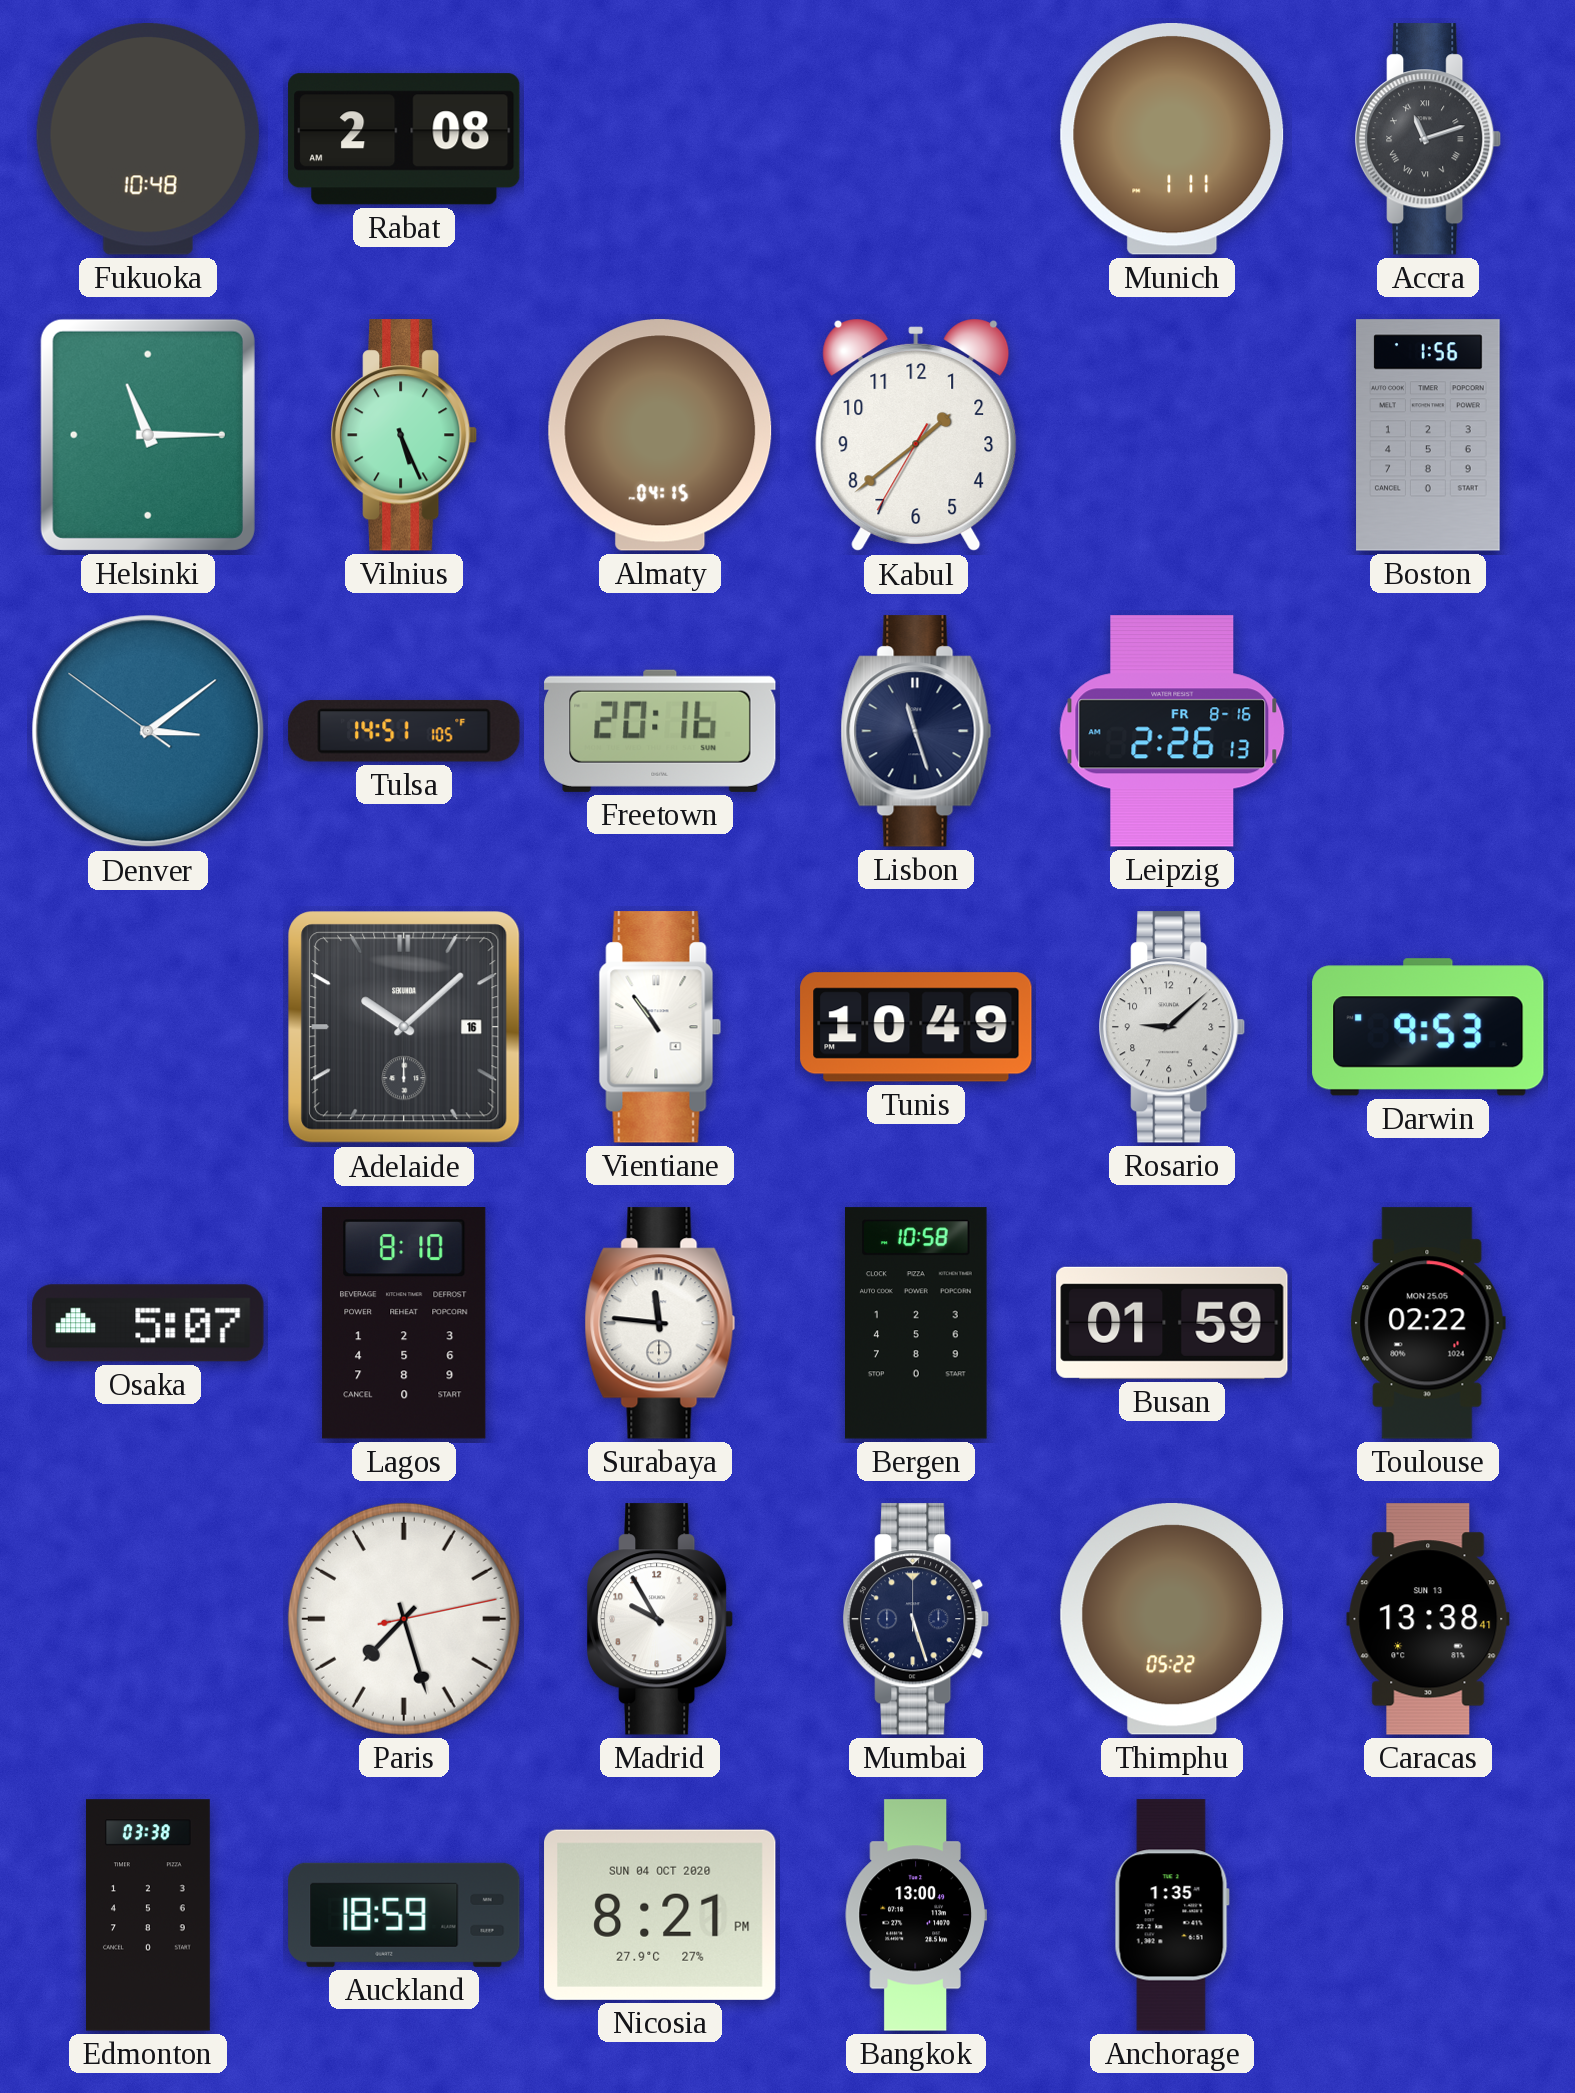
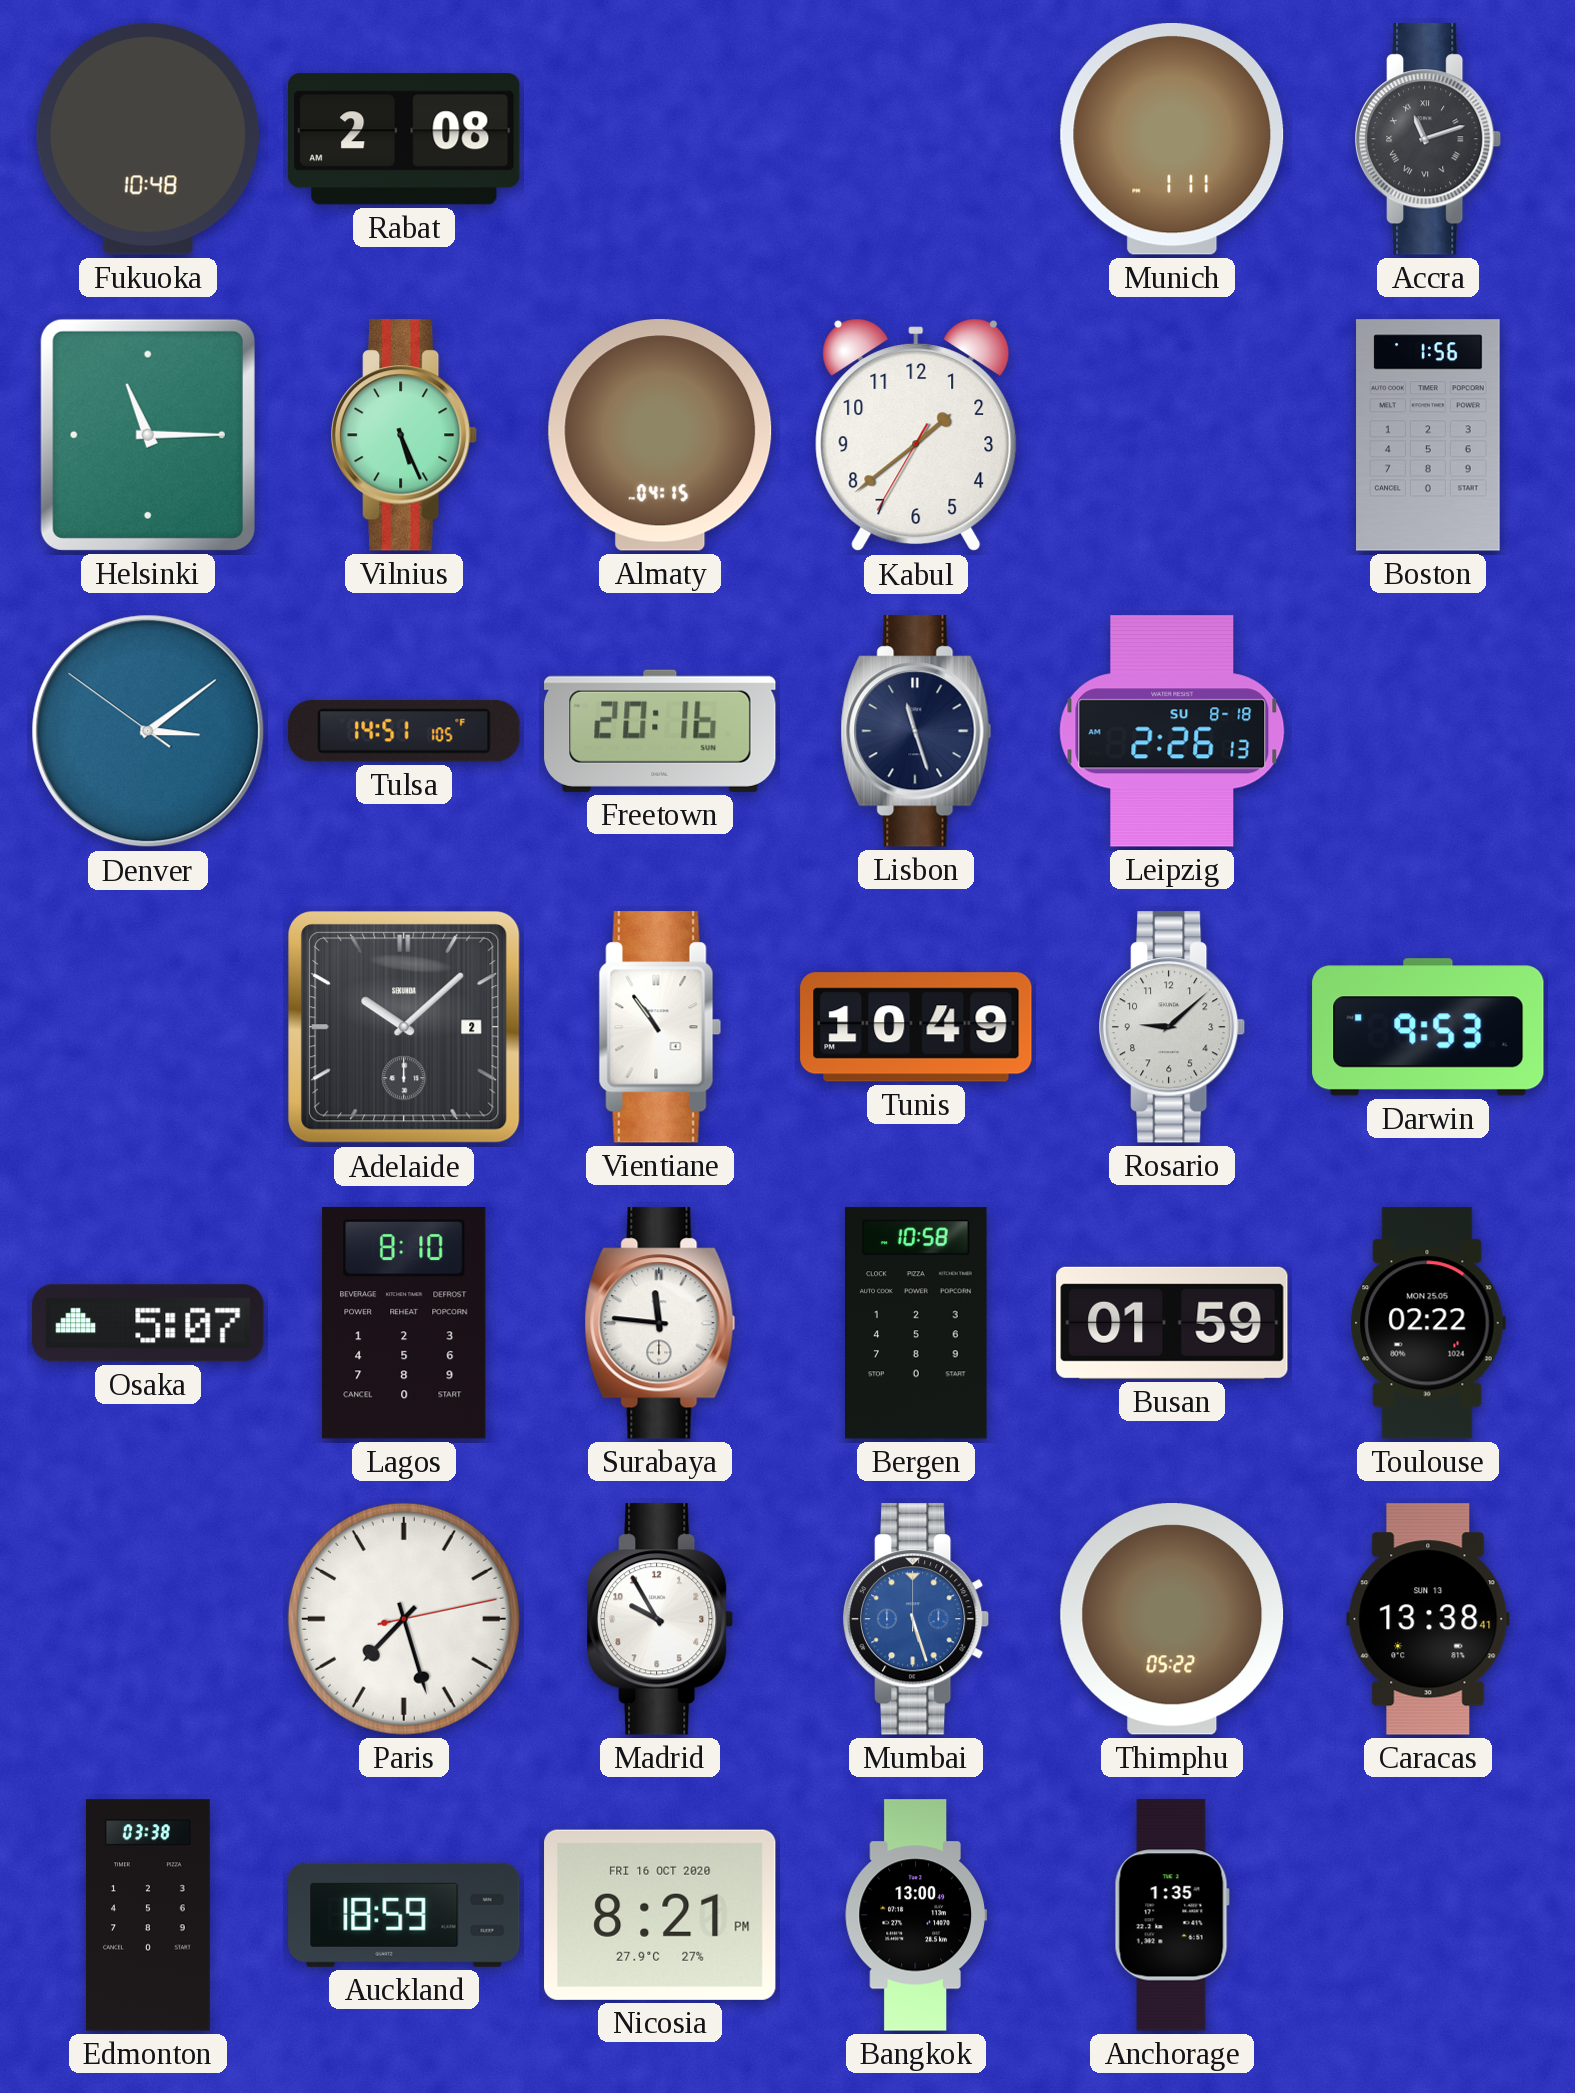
Leipzig date: FR 8-16 -> SU 8-18 (1172, 731)
Adelaide date: 16 -> 2 (404, 1027)
Mumbai dial: navy -> blue (917, 1619)
Nicosia date: SUN 04 OCT 2020 -> FRI 16 OCT 2020 (661, 1915)
